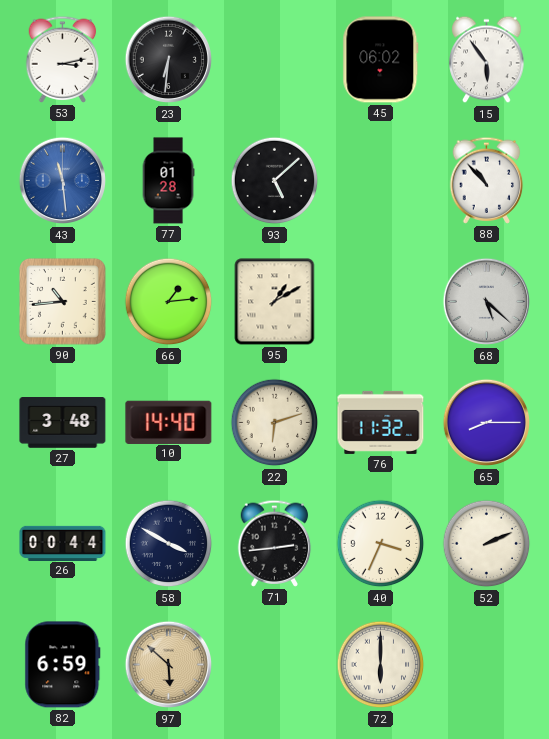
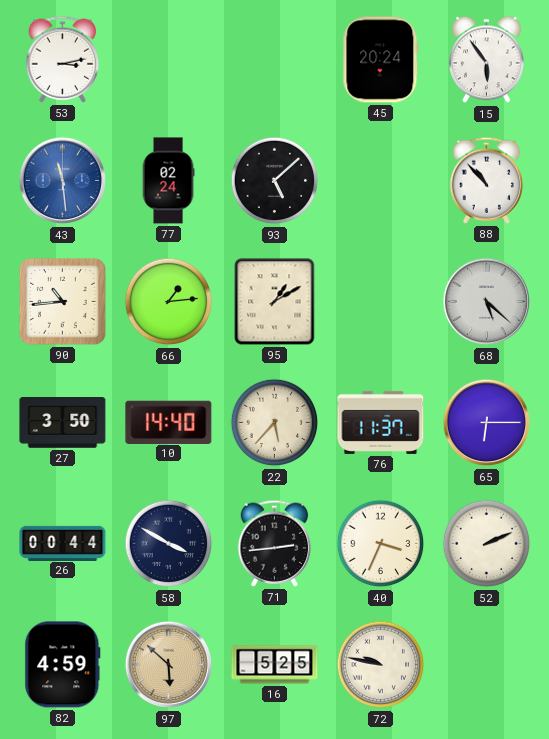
23: 6:31 -> none (169, 60)
45: 06:02 -> 20:24 (381, 60)
77: 01:28 -> 02:24 (168, 181)
27: 3:48 -> 3:50 (63, 423)
22: 6:12 -> 5:37 (275, 423)
76: 11:32 -> 11:37 (381, 422)
65: 8:15 -> 6:15 (487, 423)
82: 6:59 -> 4:59 (63, 665)
16: none -> 5:25 (275, 665)
72: 6:00 -> 9:47 (381, 665)
